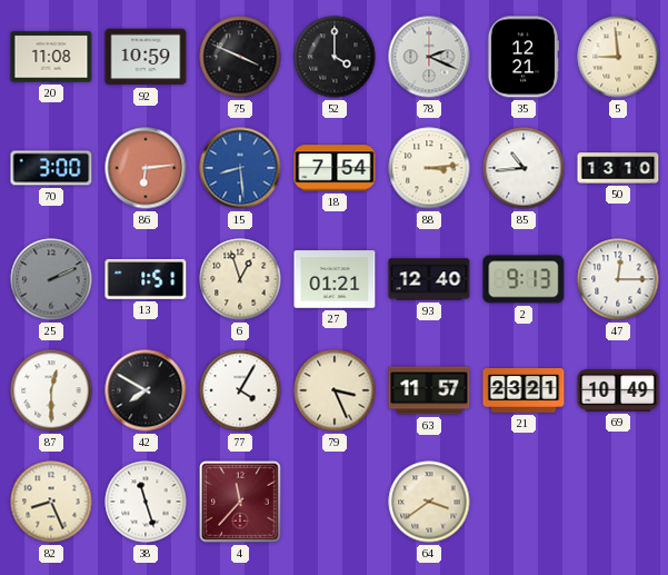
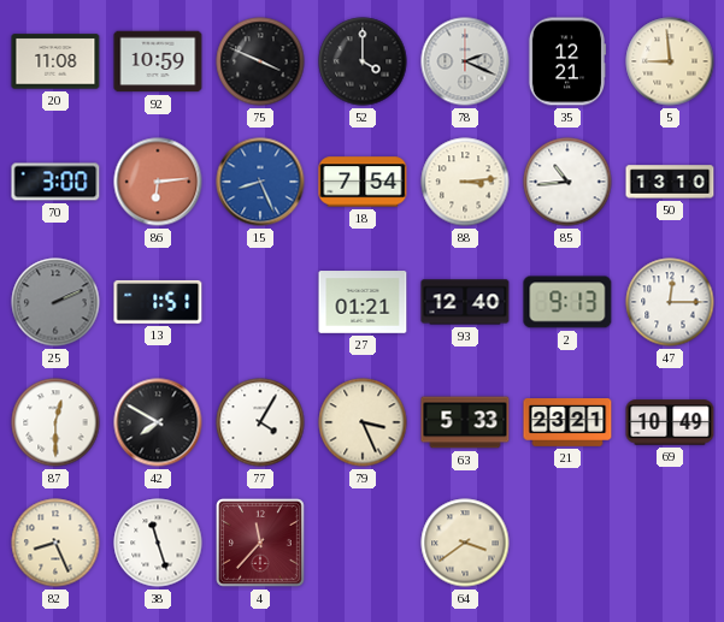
15: 8:29 -> 8:26 (260, 182)
6: 12:57 -> none (240, 279)
63: 11:57 -> 5:33 (465, 422)
